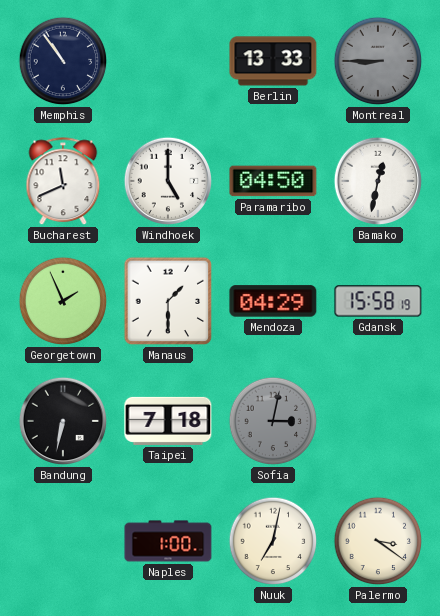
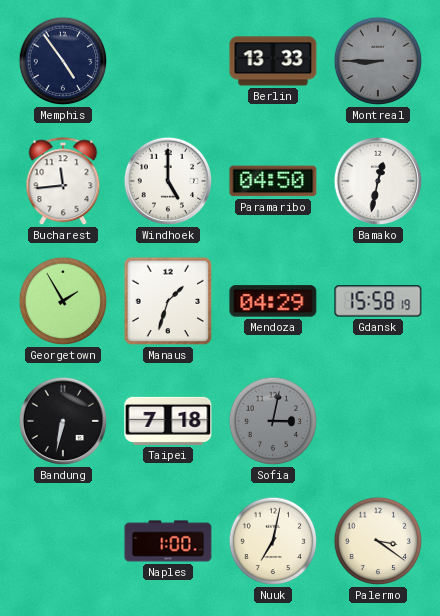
Memphis: 10:54 -> 4:54 (63, 61)
Bucharest: 11:41 -> 11:44 (63, 182)
Georgetown: 1:56 -> 1:55 (63, 301)
Manaus: 1:30 -> 1:33 (168, 301)
